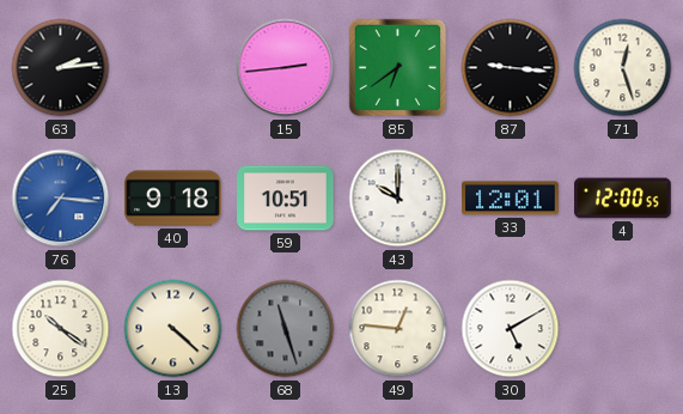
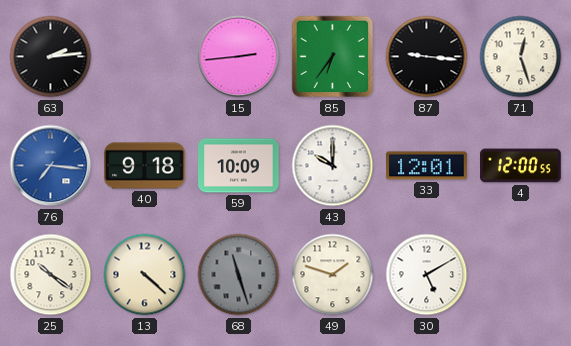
85: 6:39 -> 6:36 (333, 57)
59: 10:51 -> 10:09 (239, 166)
49: 12:46 -> 1:48 (333, 275)
